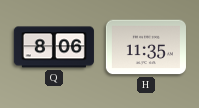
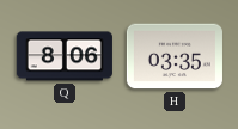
H: 11:35 -> 03:35 (175, 56)
